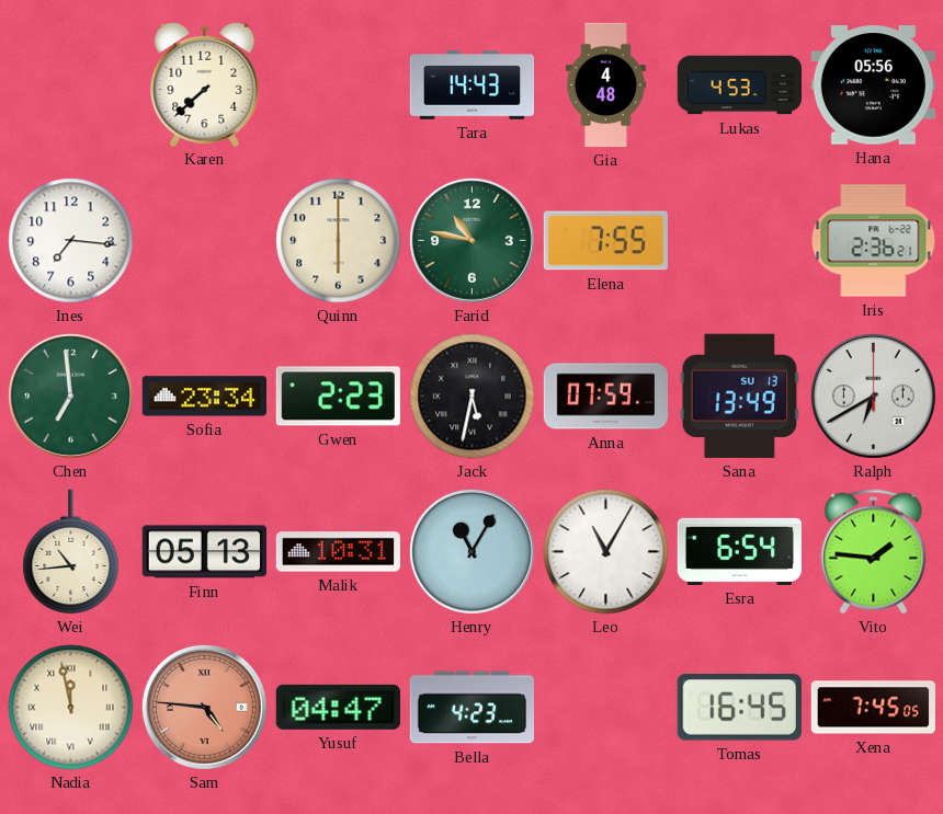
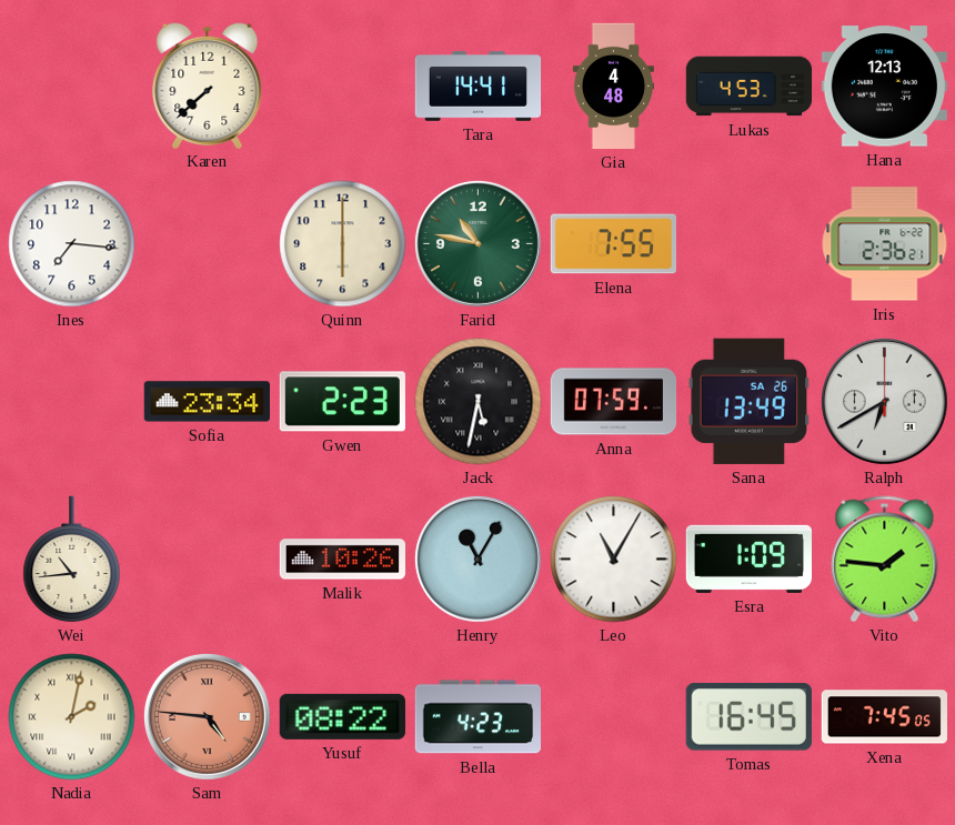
Tara: 14:43 -> 14:41 (479, 87)
Hana: 05:56 -> 12:13 (884, 87)
Chen: 6:59 -> none (70, 395)
Sana date: SU 13 -> SA 26 (750, 401)
Finn: 05:13 -> none (204, 552)
Malik: 10:31 -> 10:26 (343, 560)
Esra: 6:54 -> 1:09 (748, 559)
Nadia: 11:58 -> 2:02 (72, 717)
Yusuf: 04:47 -> 08:22 (342, 716)
